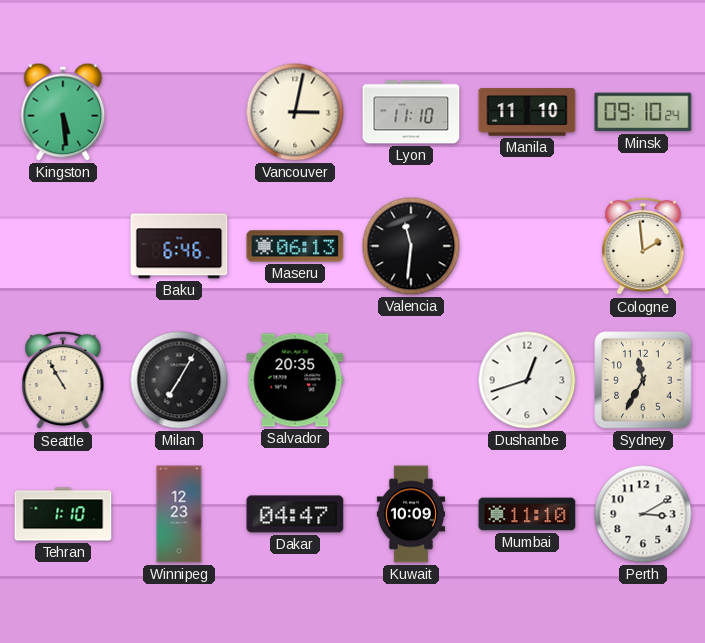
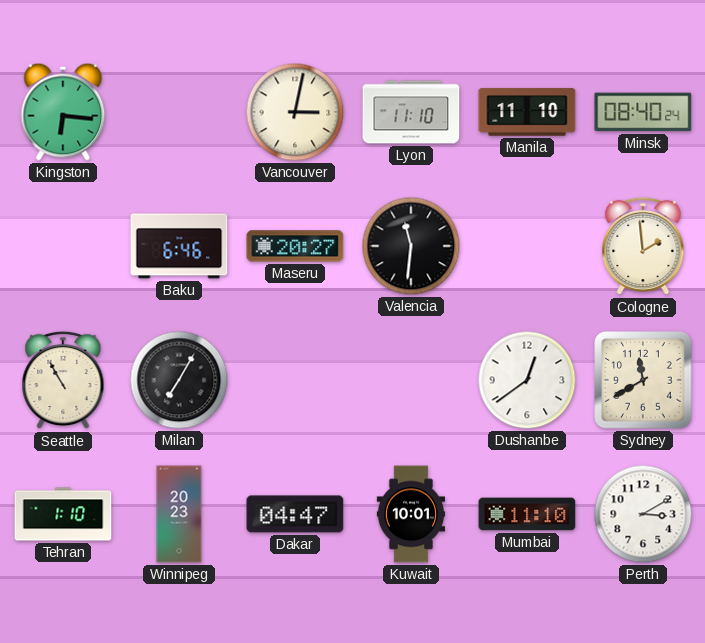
Kingston: 5:29 -> 6:16 (63, 112)
Minsk: 09:10 -> 08:40 (643, 112)
Maseru: 06:13 -> 20:27 (295, 246)
Salvador: 20:35 -> none (295, 380)
Dushanbe: 12:42 -> 12:39 (527, 380)
Sydney: 11:35 -> 11:40 (643, 380)
Winnipeg: 12:23 -> 20:23 (179, 514)
Kuwait: 10:09 -> 10:01 (411, 514)
